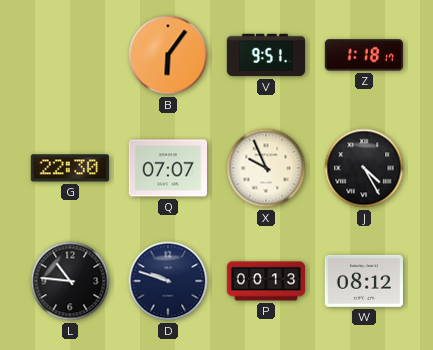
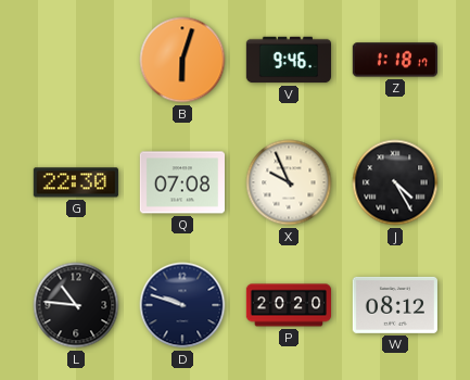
B: 6:06 -> 6:03 (182, 60)
V: 9:51 -> 9:46 (288, 60)
Q: 07:07 -> 07:08 (181, 182)
P: 00:13 -> 20:20 (288, 305)
